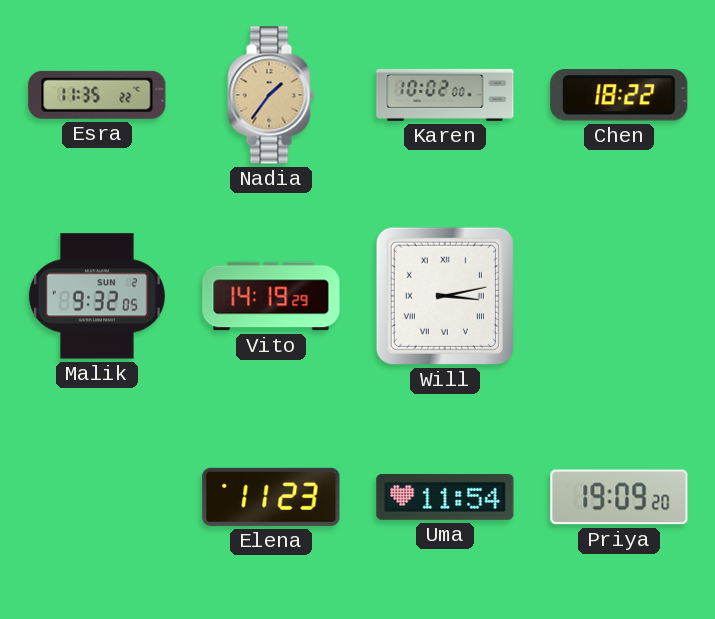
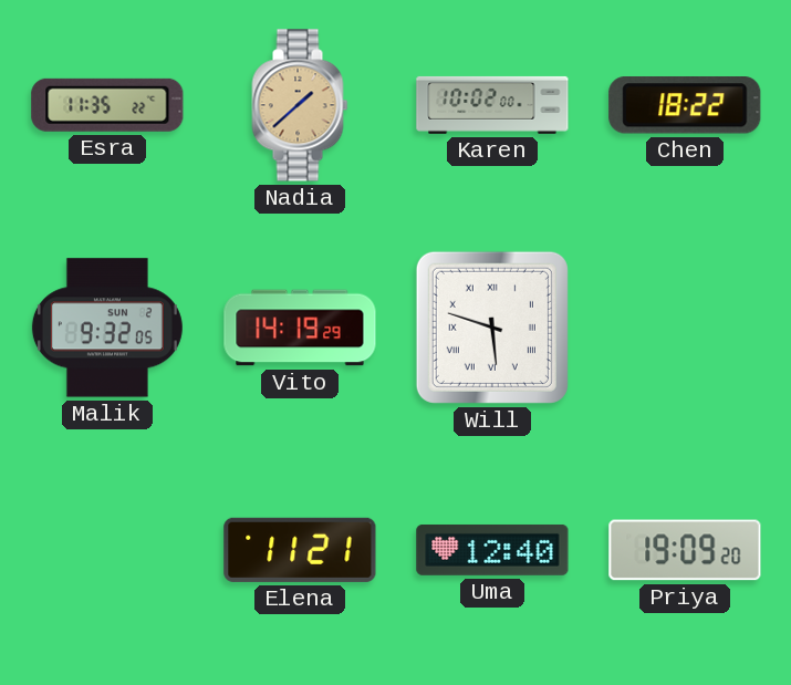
Nadia: 1:36 -> 1:38 (300, 105)
Will: 3:13 -> 5:48 (492, 328)
Elena: 11:23 -> 11:21 (300, 550)
Uma: 11:54 -> 12:40 (492, 550)
